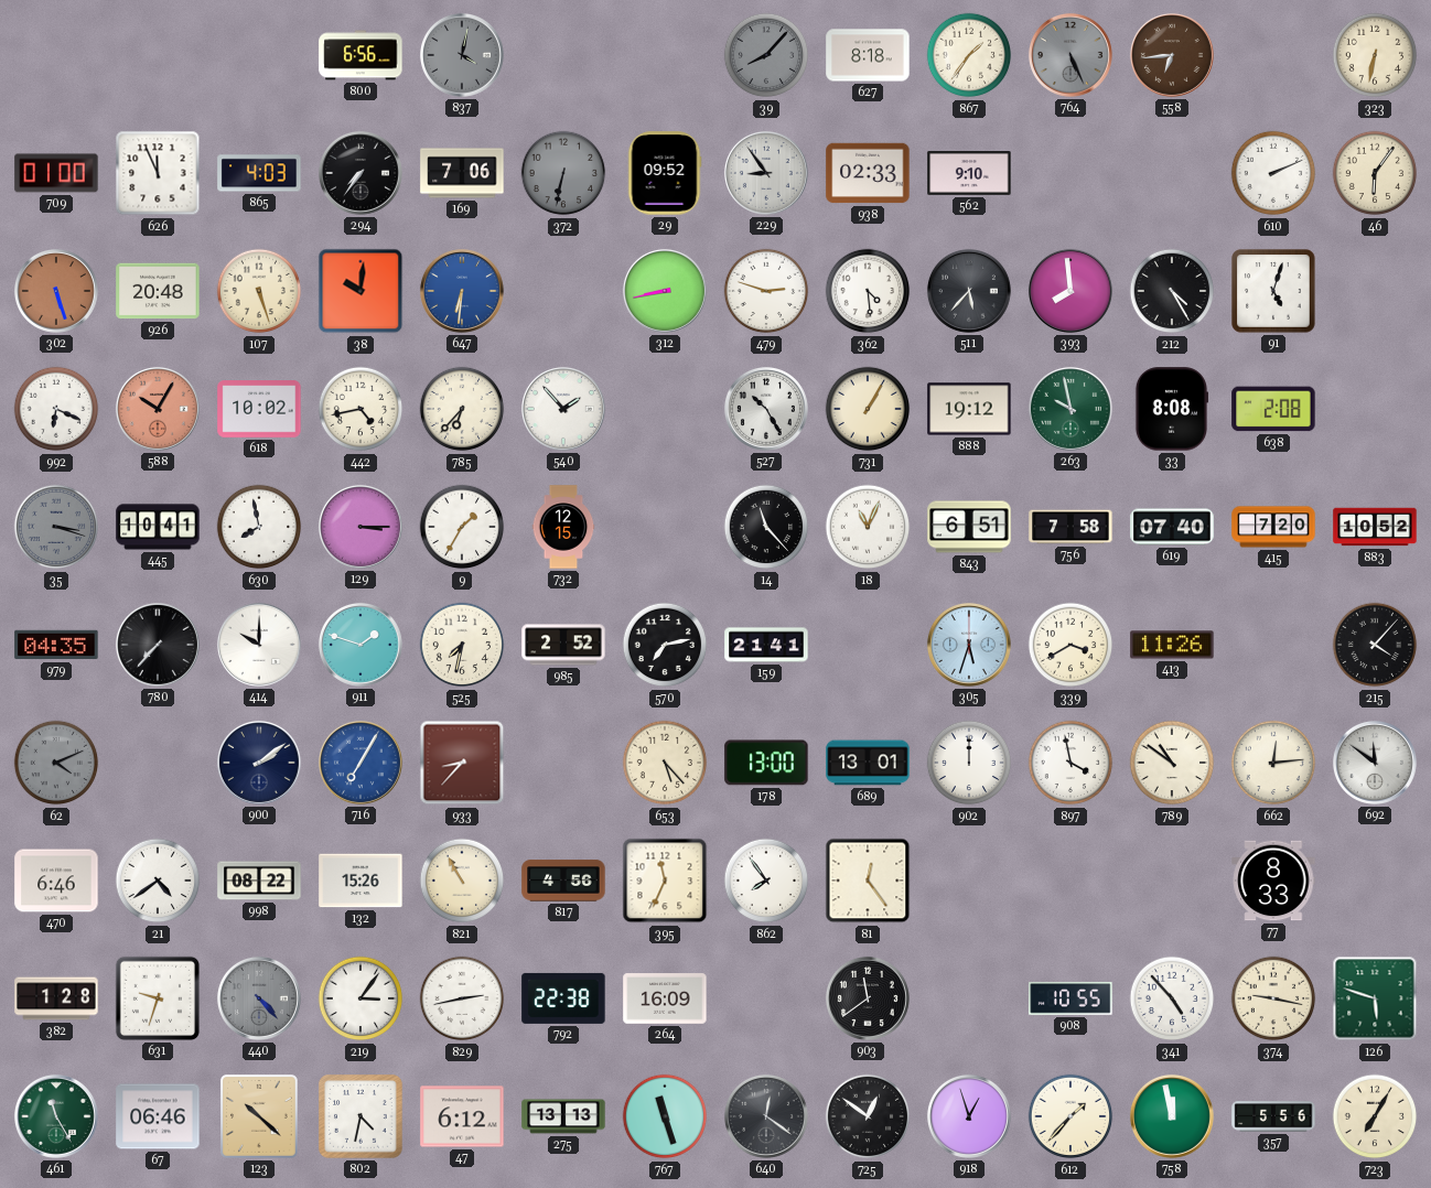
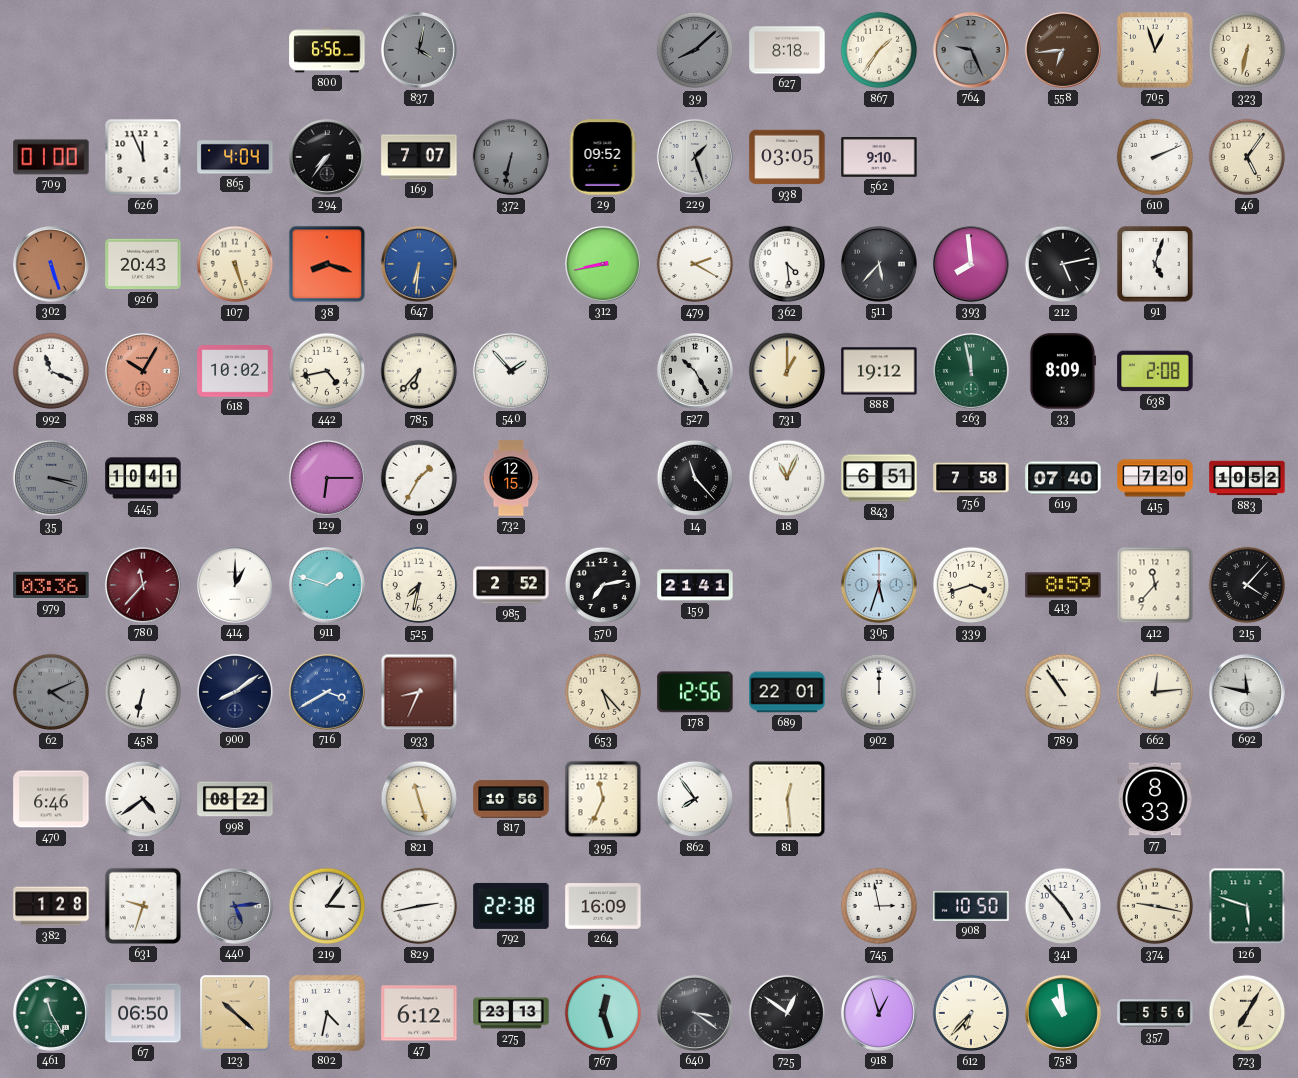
39: 8:07 -> 8:08 (695, 50)
764: 5:26 -> 9:26 (971, 50)
705: none -> 12:57 (1155, 50)
865: 4:03 -> 4:04 (235, 157)
169: 7:06 -> 7:07 (419, 157)
229: 8:54 -> 1:27 (695, 157)
938: 02:33 -> 03:05 (787, 157)
46: 6:06 -> 5:06 (1247, 157)
926: 20:48 -> 20:43 (143, 264)
38: 10:01 -> 8:18 (327, 264)
479: 2:48 -> 2:20 (695, 264)
212: 4:25 -> 5:13 (1063, 264)
992: 6:19 -> 11:19 (51, 371)
731: 1:05 -> 1:00 (787, 371)
263: 9:58 -> 11:58 (971, 371)
33: 8:08 -> 8:09 (1063, 371)
630: 7:58 -> none (259, 527)
129: 3:15 -> 6:15 (327, 478)
979: 04:35 -> 03:36 (51, 585)
780: 7:37 -> 11:37 (143, 585)
780 dial: black -> burgundy (143, 585)
414: 10:00 -> 1:00 (235, 585)
339: 3:40 -> 3:42 (971, 585)
413: 11:26 -> 8:59 (1063, 585)
412: none -> 11:37 (1155, 585)
458: none -> 6:32 (143, 692)
900: 2:09 -> 8:09 (235, 692)
716: 7:05 -> 3:40 (327, 692)
933: 8:37 -> 8:34 (419, 692)
178: 13:00 -> 12:56 (695, 692)
689: 13:01 -> 22:01 (787, 692)
897: 3:58 -> none (1070, 763)
789: 10:51 -> 10:54 (1063, 692)
692: 11:51 -> 11:47 (1247, 692)
132: 15:26 -> none (361, 881)
821: 10:55 -> 11:27 (419, 799)
817: 4:56 -> 10:56 (511, 799)
81: 12:24 -> 12:29 (787, 799)
440: 4:23 -> 5:14 (235, 906)
903: 11:39 -> none (868, 998)
745: none -> 2:58 (879, 906)
908: 10:55 -> 10:50 (971, 906)
67: 06:46 -> 06:50 (143, 1013)
275: 13:13 -> 23:13 (511, 1013)
767: 11:27 -> 12:27 (603, 1013)
640: 12:21 -> 3:21 (695, 1013)
612: 1:37 -> 6:37 (971, 1013)
758: 11:58 -> 10:59 (1063, 1013)
